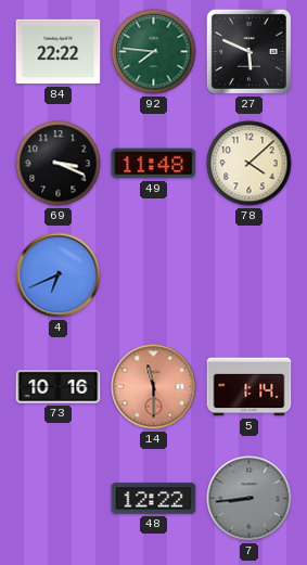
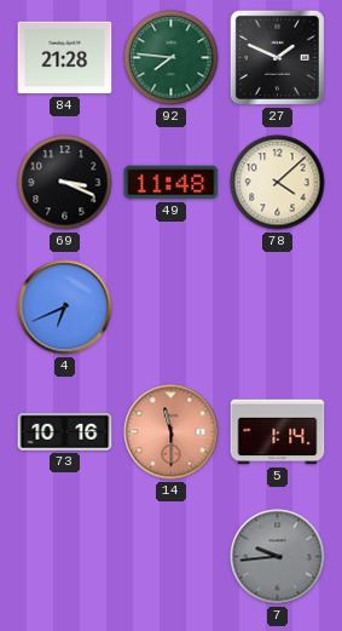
84: 22:22 -> 21:28 (65, 58)
27: 5:49 -> 1:49 (277, 57)
48: 12:22 -> none (154, 499)
7: 8:44 -> 9:44 (278, 557)
